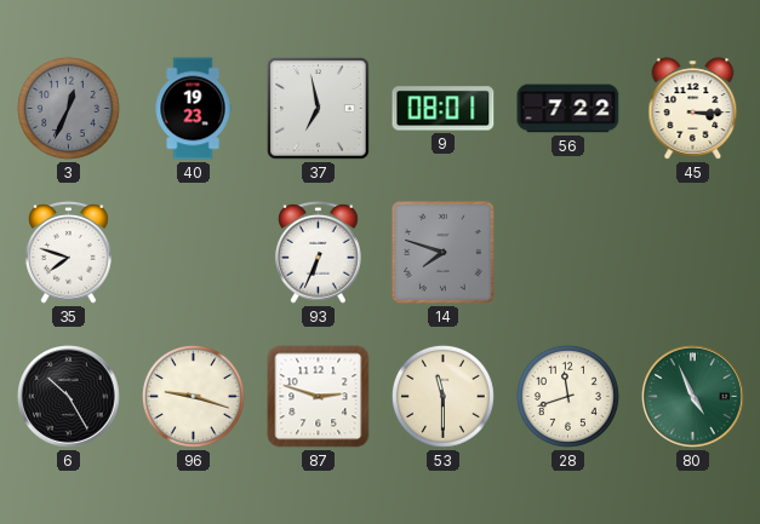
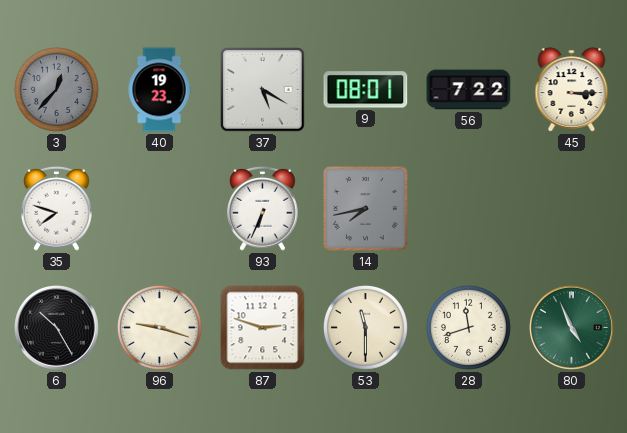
3: 12:34 -> 12:37 (56, 89)
37: 6:58 -> 5:20 (263, 90)
14: 7:48 -> 7:43 (365, 208)
